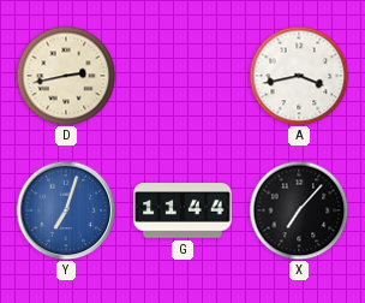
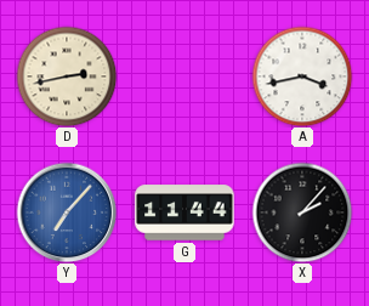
Y: 7:03 -> 7:07 (67, 212)
X: 7:07 -> 2:07 (302, 212)
